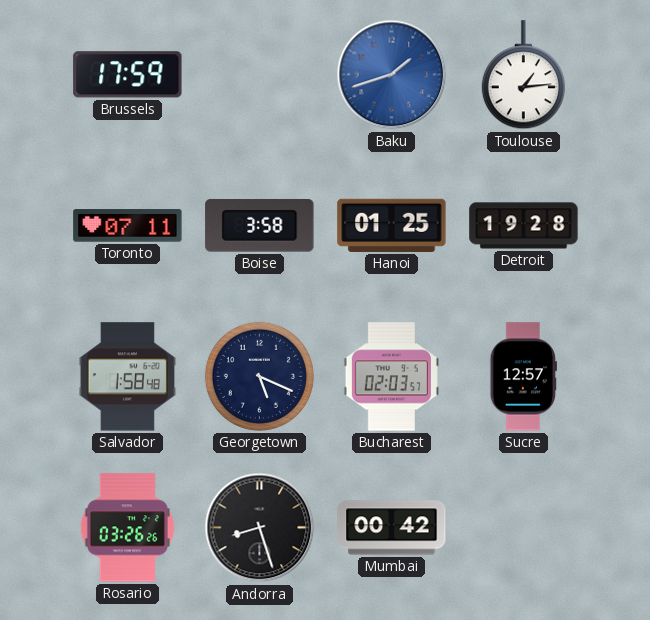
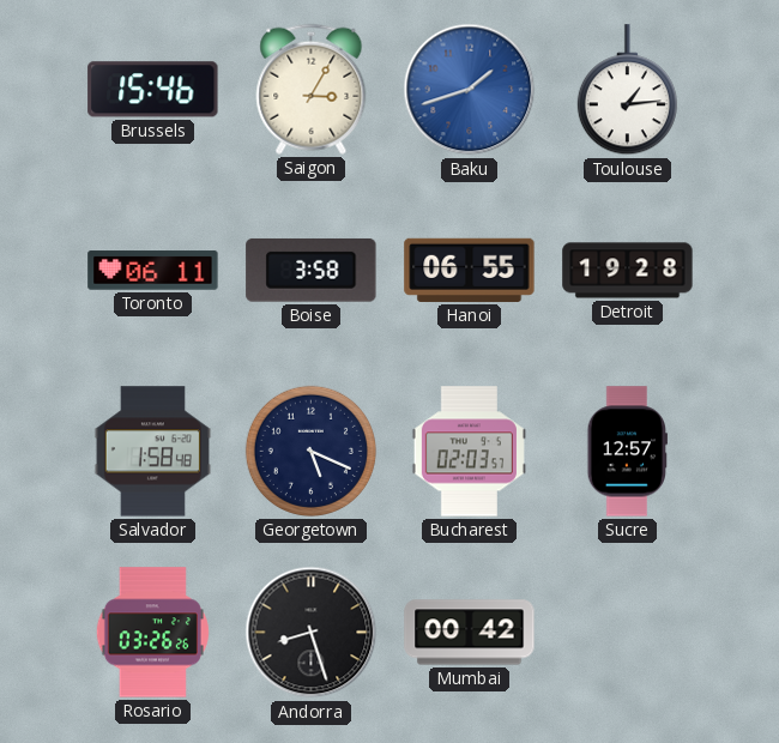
Brussels: 17:59 -> 15:46 (153, 90)
Saigon: none -> 3:05 (312, 89)
Toronto: 07:11 -> 06:11 (153, 271)
Hanoi: 01:25 -> 06:55 (470, 270)
